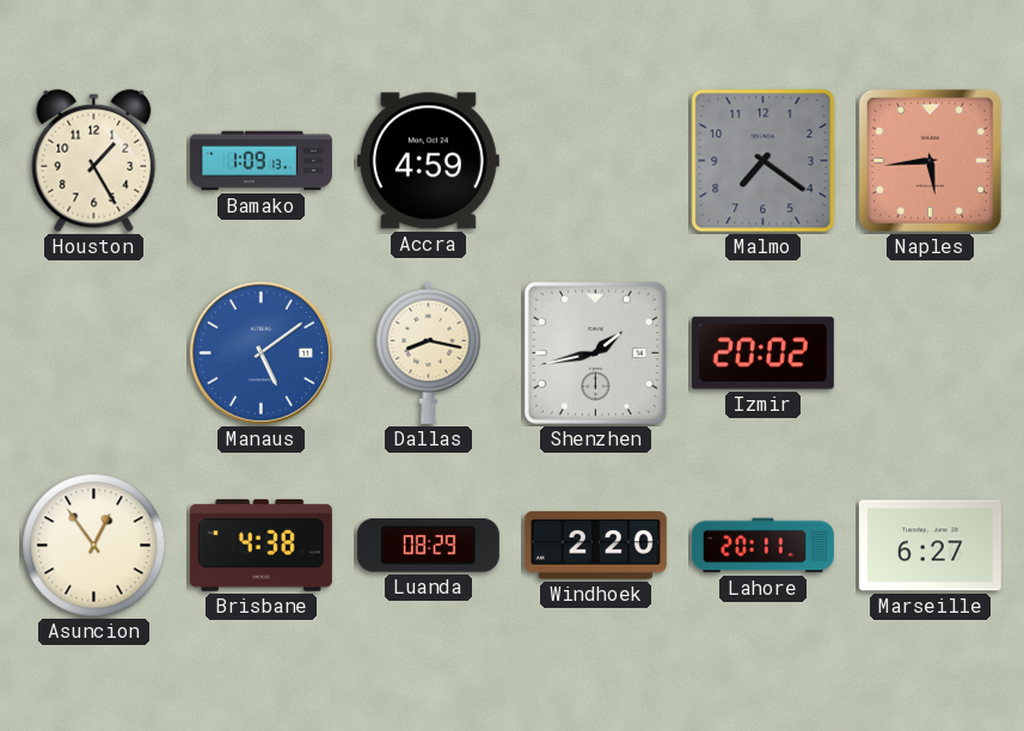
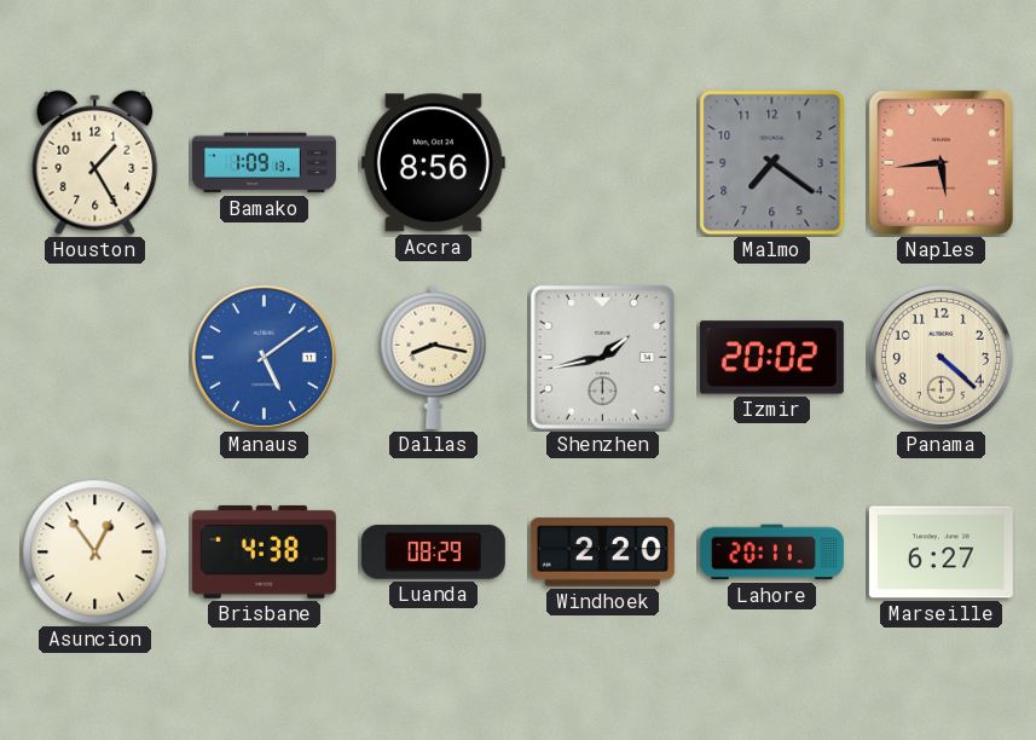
Accra: 4:59 -> 8:56 (433, 163)
Panama: none -> 4:22 (940, 357)
